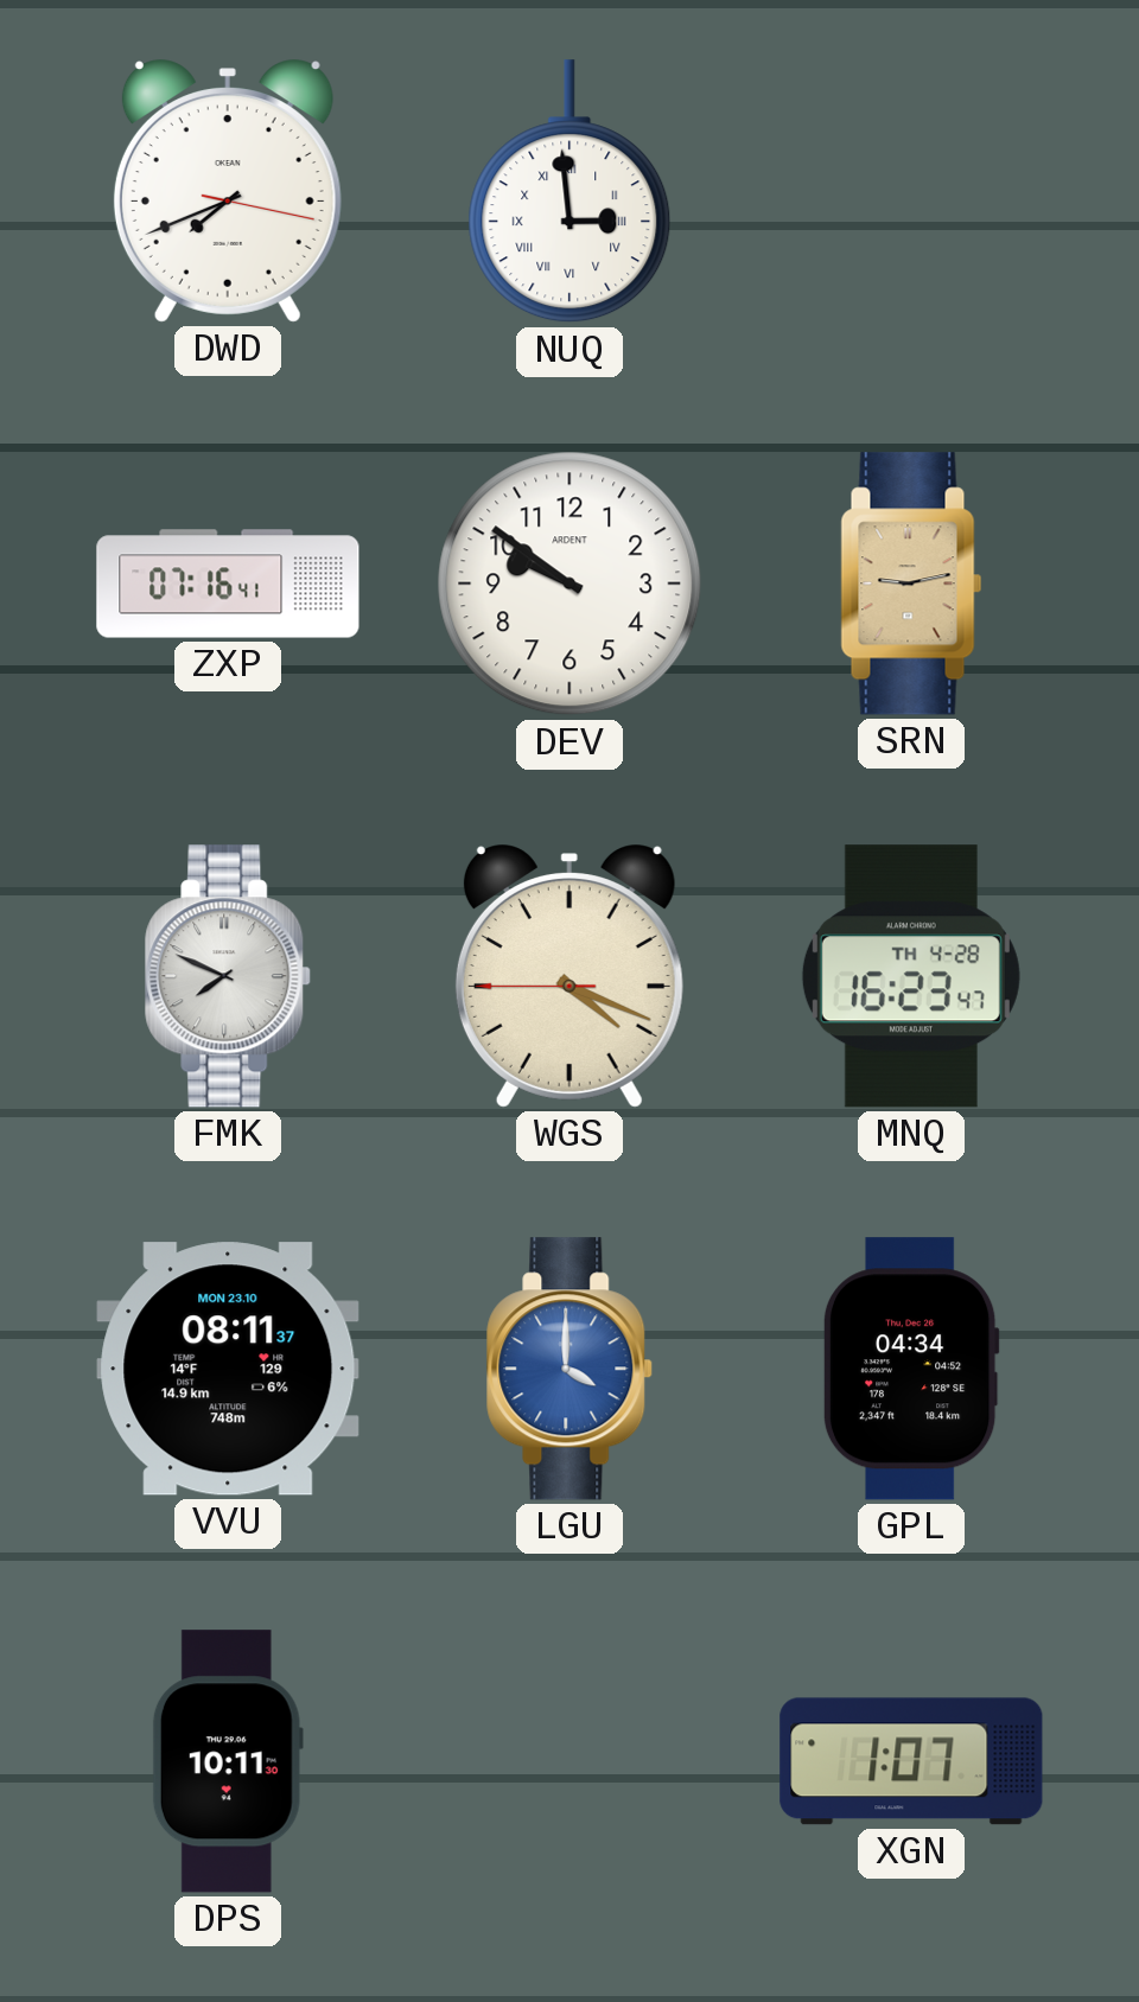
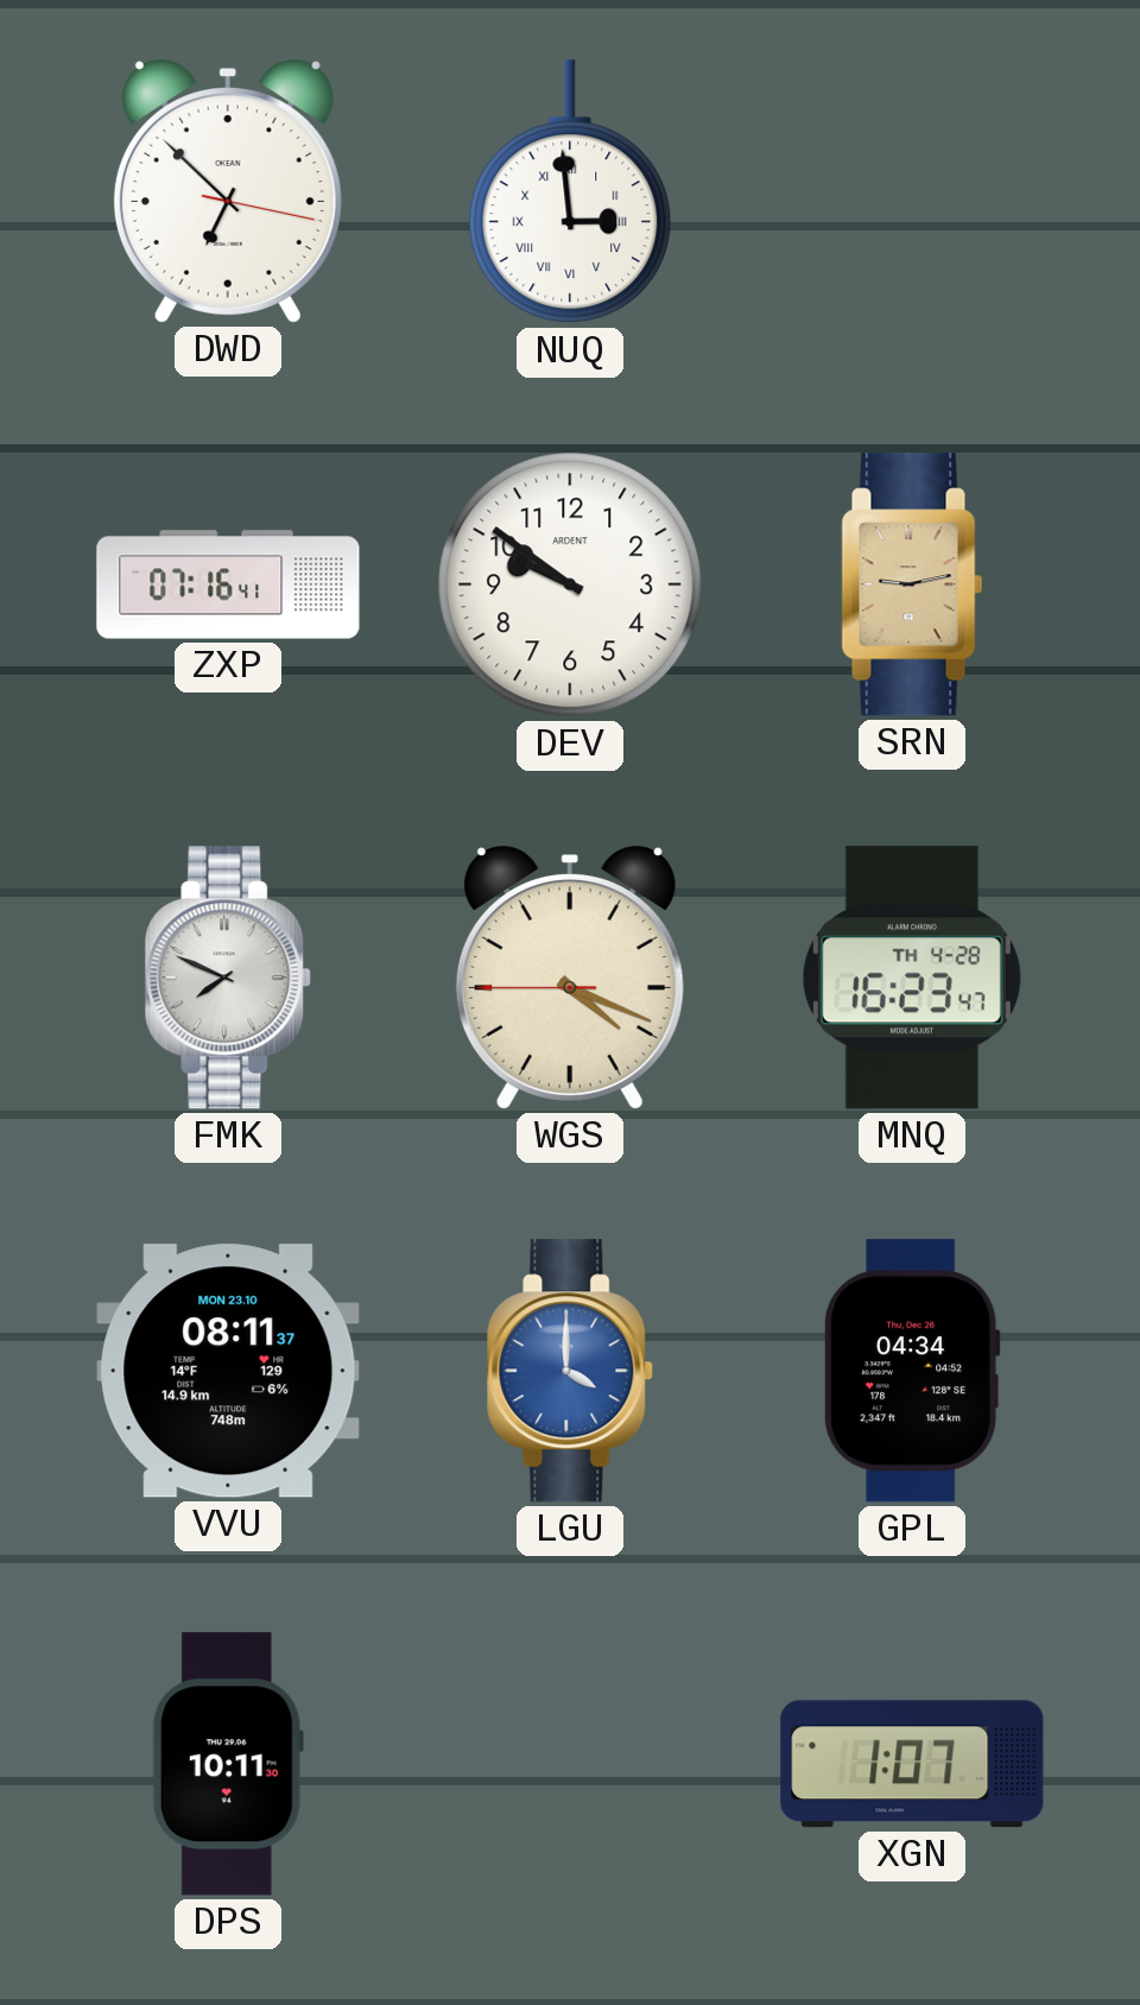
DWD: 7:41 -> 6:52 (228, 191)
